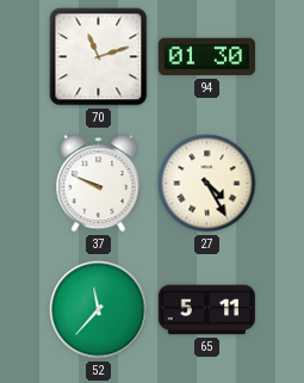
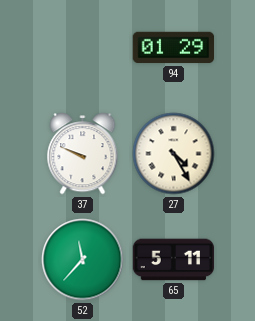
70: 11:12 -> none (99, 57)
94: 01:30 -> 01:29 (174, 48)
